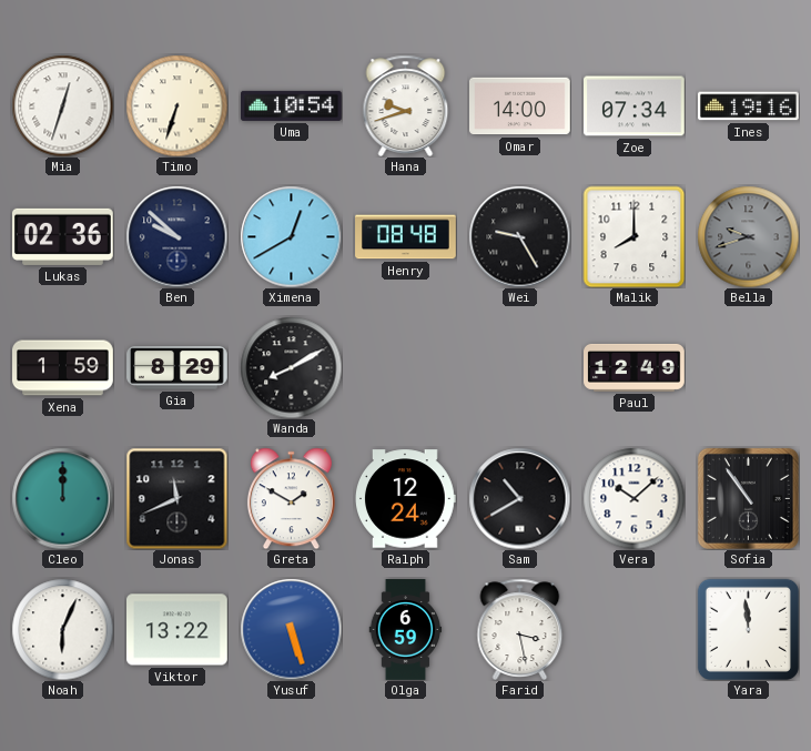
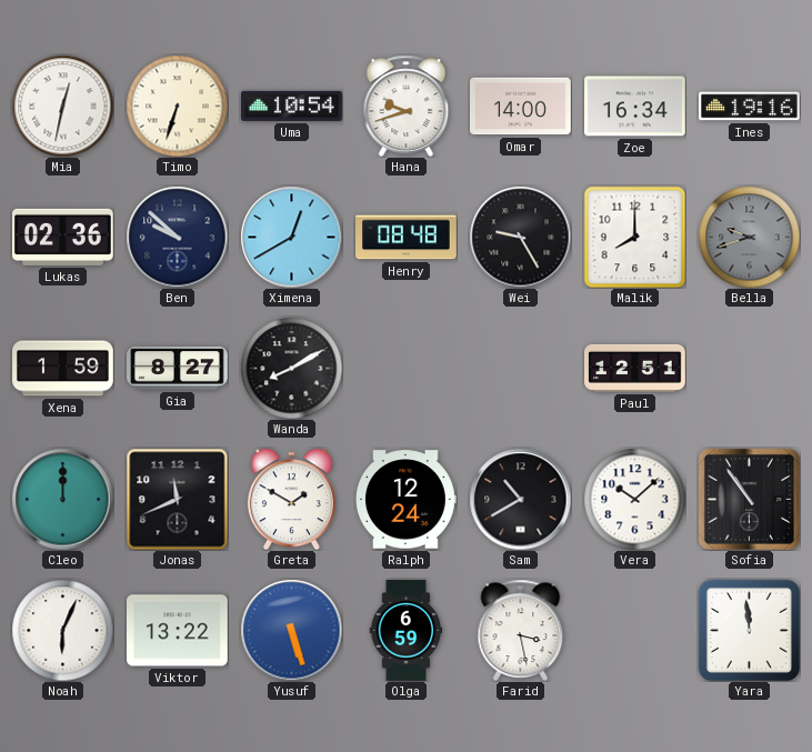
Mia: 12:33 -> 12:32 (62, 106)
Zoe: 07:34 -> 16:34 (635, 107)
Gia: 8:29 -> 8:27 (178, 369)
Paul: 12:49 -> 12:51 (635, 368)
